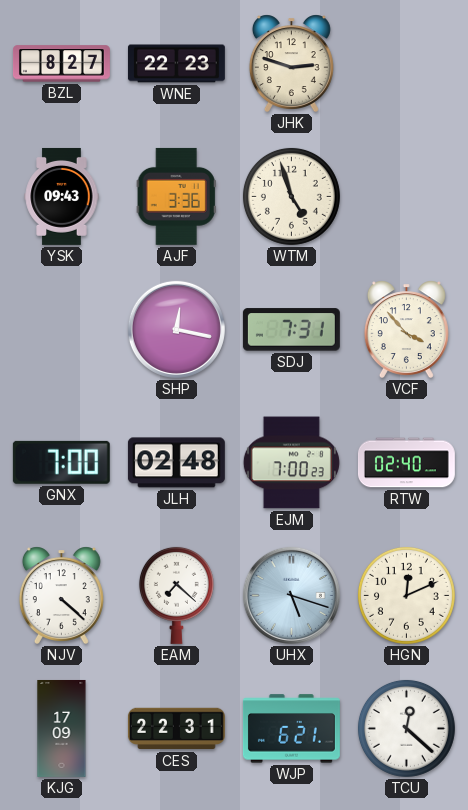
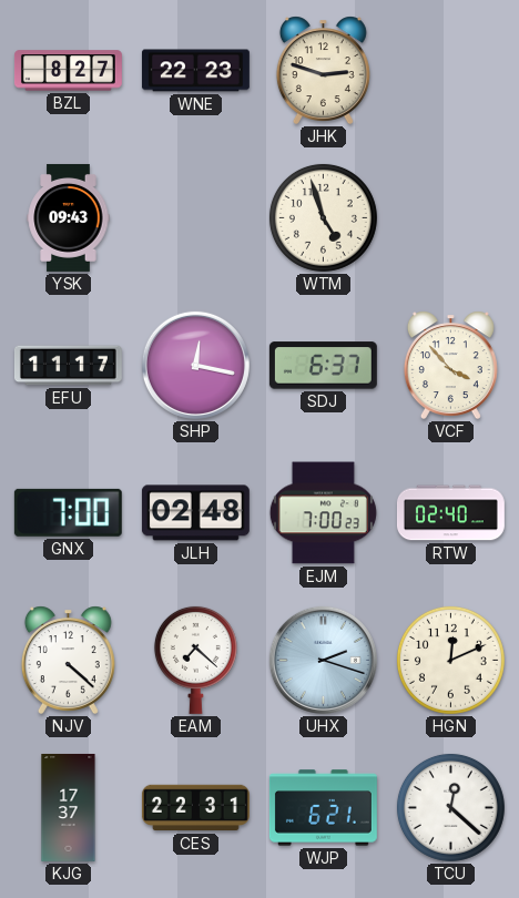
AJF: 3:36 -> none (176, 196)
EFU: none -> 11:17 (68, 366)
SDJ: 7:31 -> 6:37 (323, 366)
UHX: 5:18 -> 2:18 (323, 660)
KJG: 17:09 -> 17:37 (69, 807)
